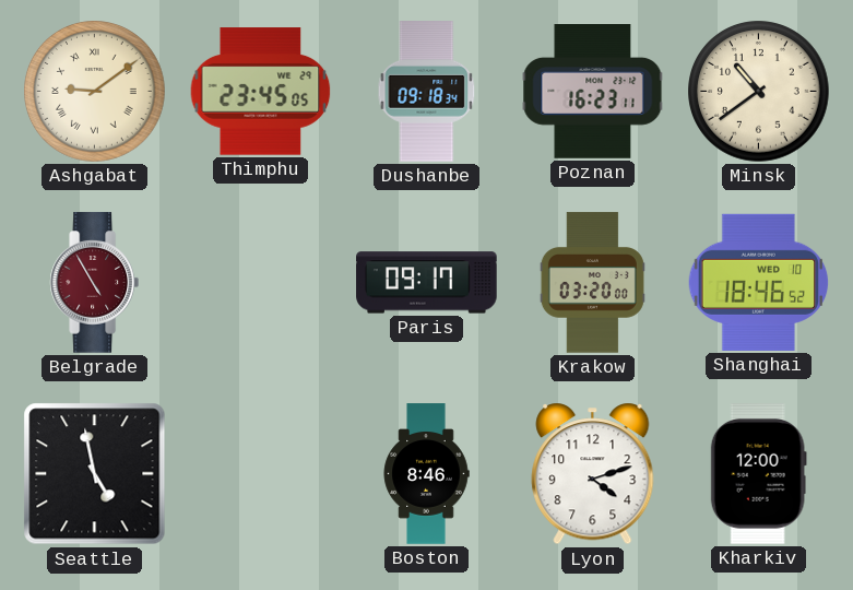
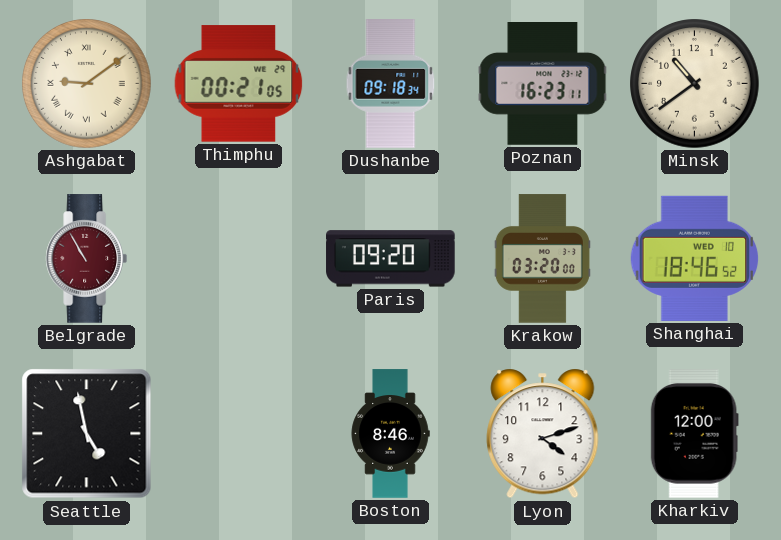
Thimphu: 23:45 -> 00:21 (239, 84)
Belgrade: 4:55 -> 10:55 (86, 259)
Paris: 09:17 -> 09:20 (391, 259)
